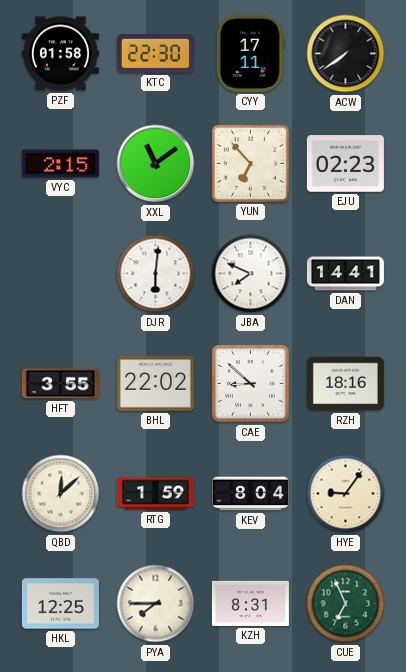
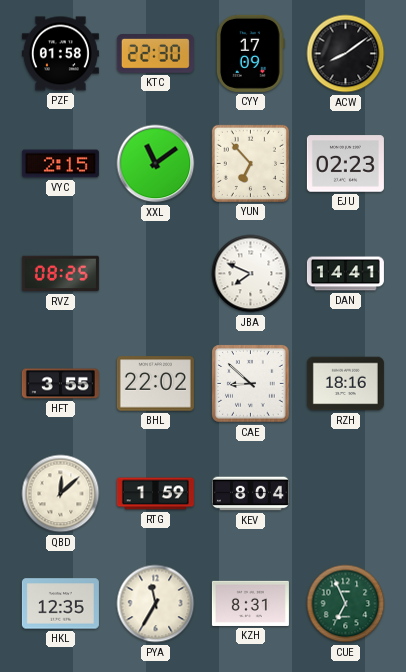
CYY: 17:11 -> 17:09 (250, 53)
ACW: 7:39 -> 8:09 (346, 54)
RVZ: none -> 08:25 (60, 274)
DJR: 6:01 -> none (156, 274)
HYE: 9:06 -> none (346, 494)
HKL: 12:25 -> 12:35 (60, 604)
PYA: 7:45 -> 11:35 (156, 604)
